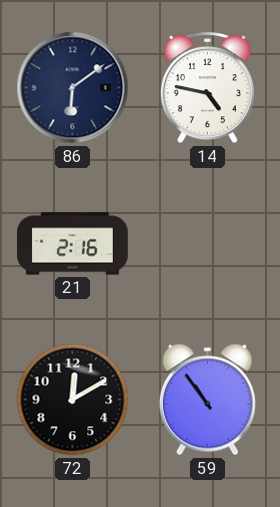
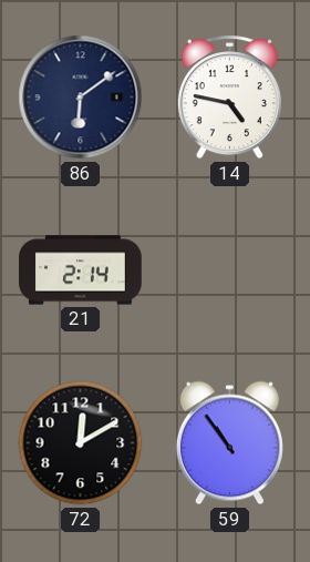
21: 2:16 -> 2:14 (81, 270)
